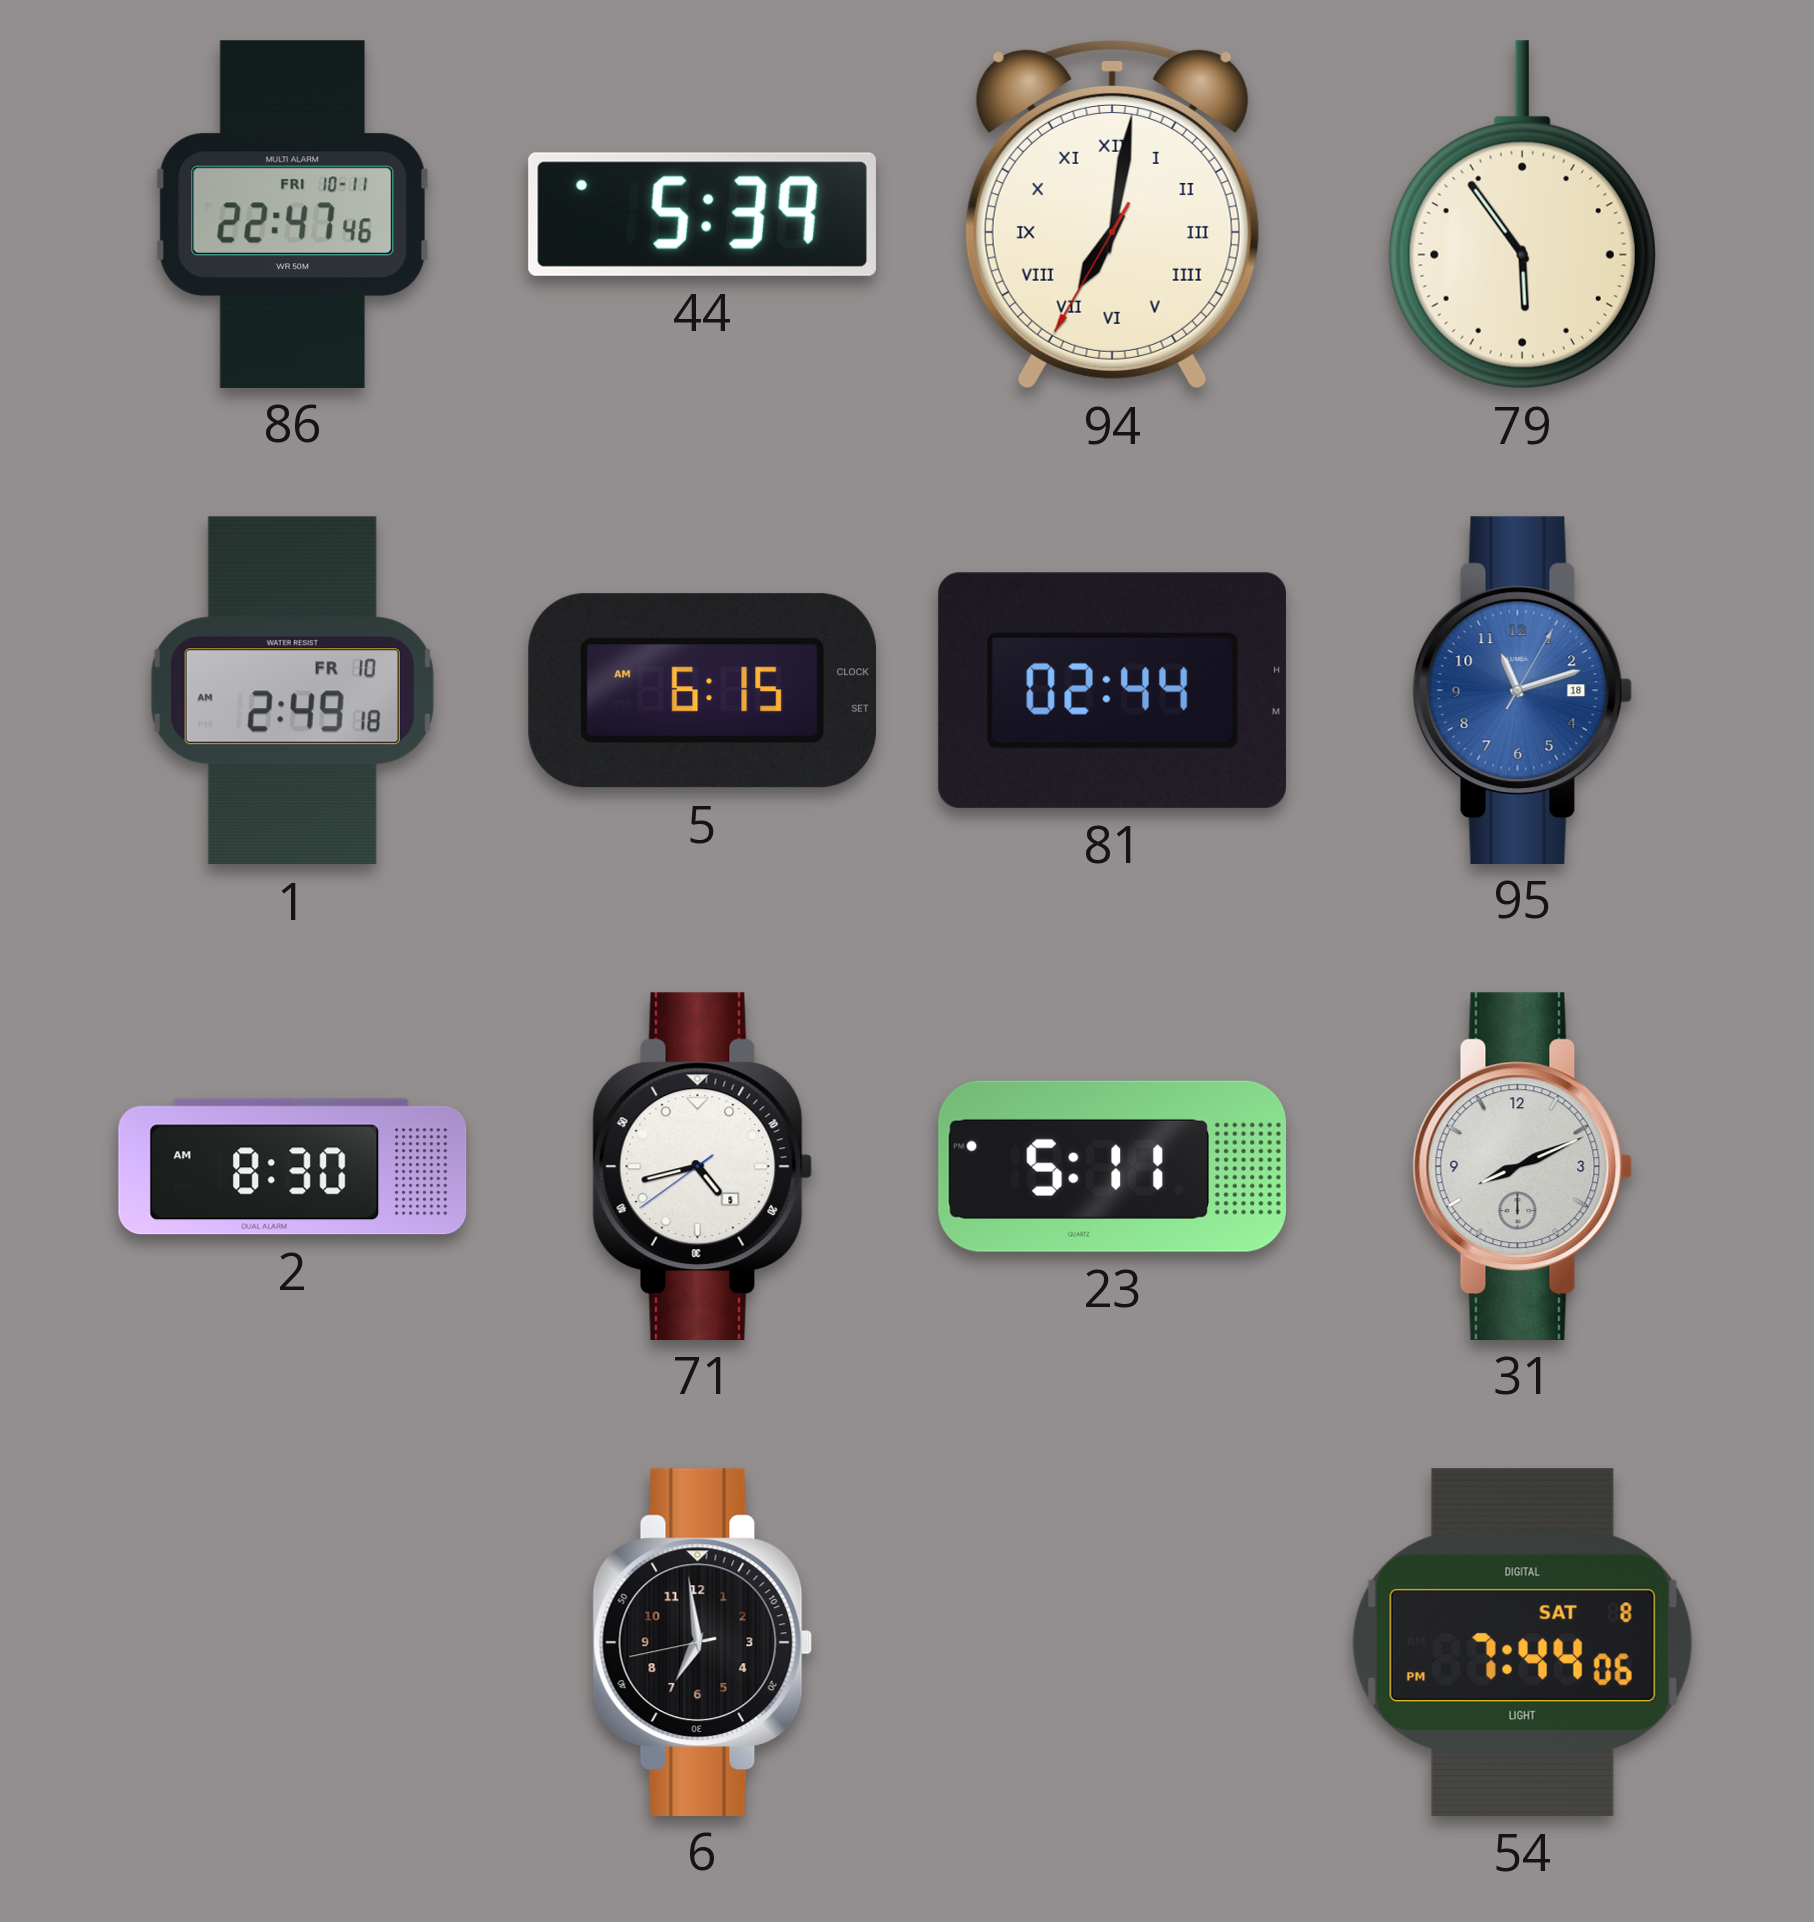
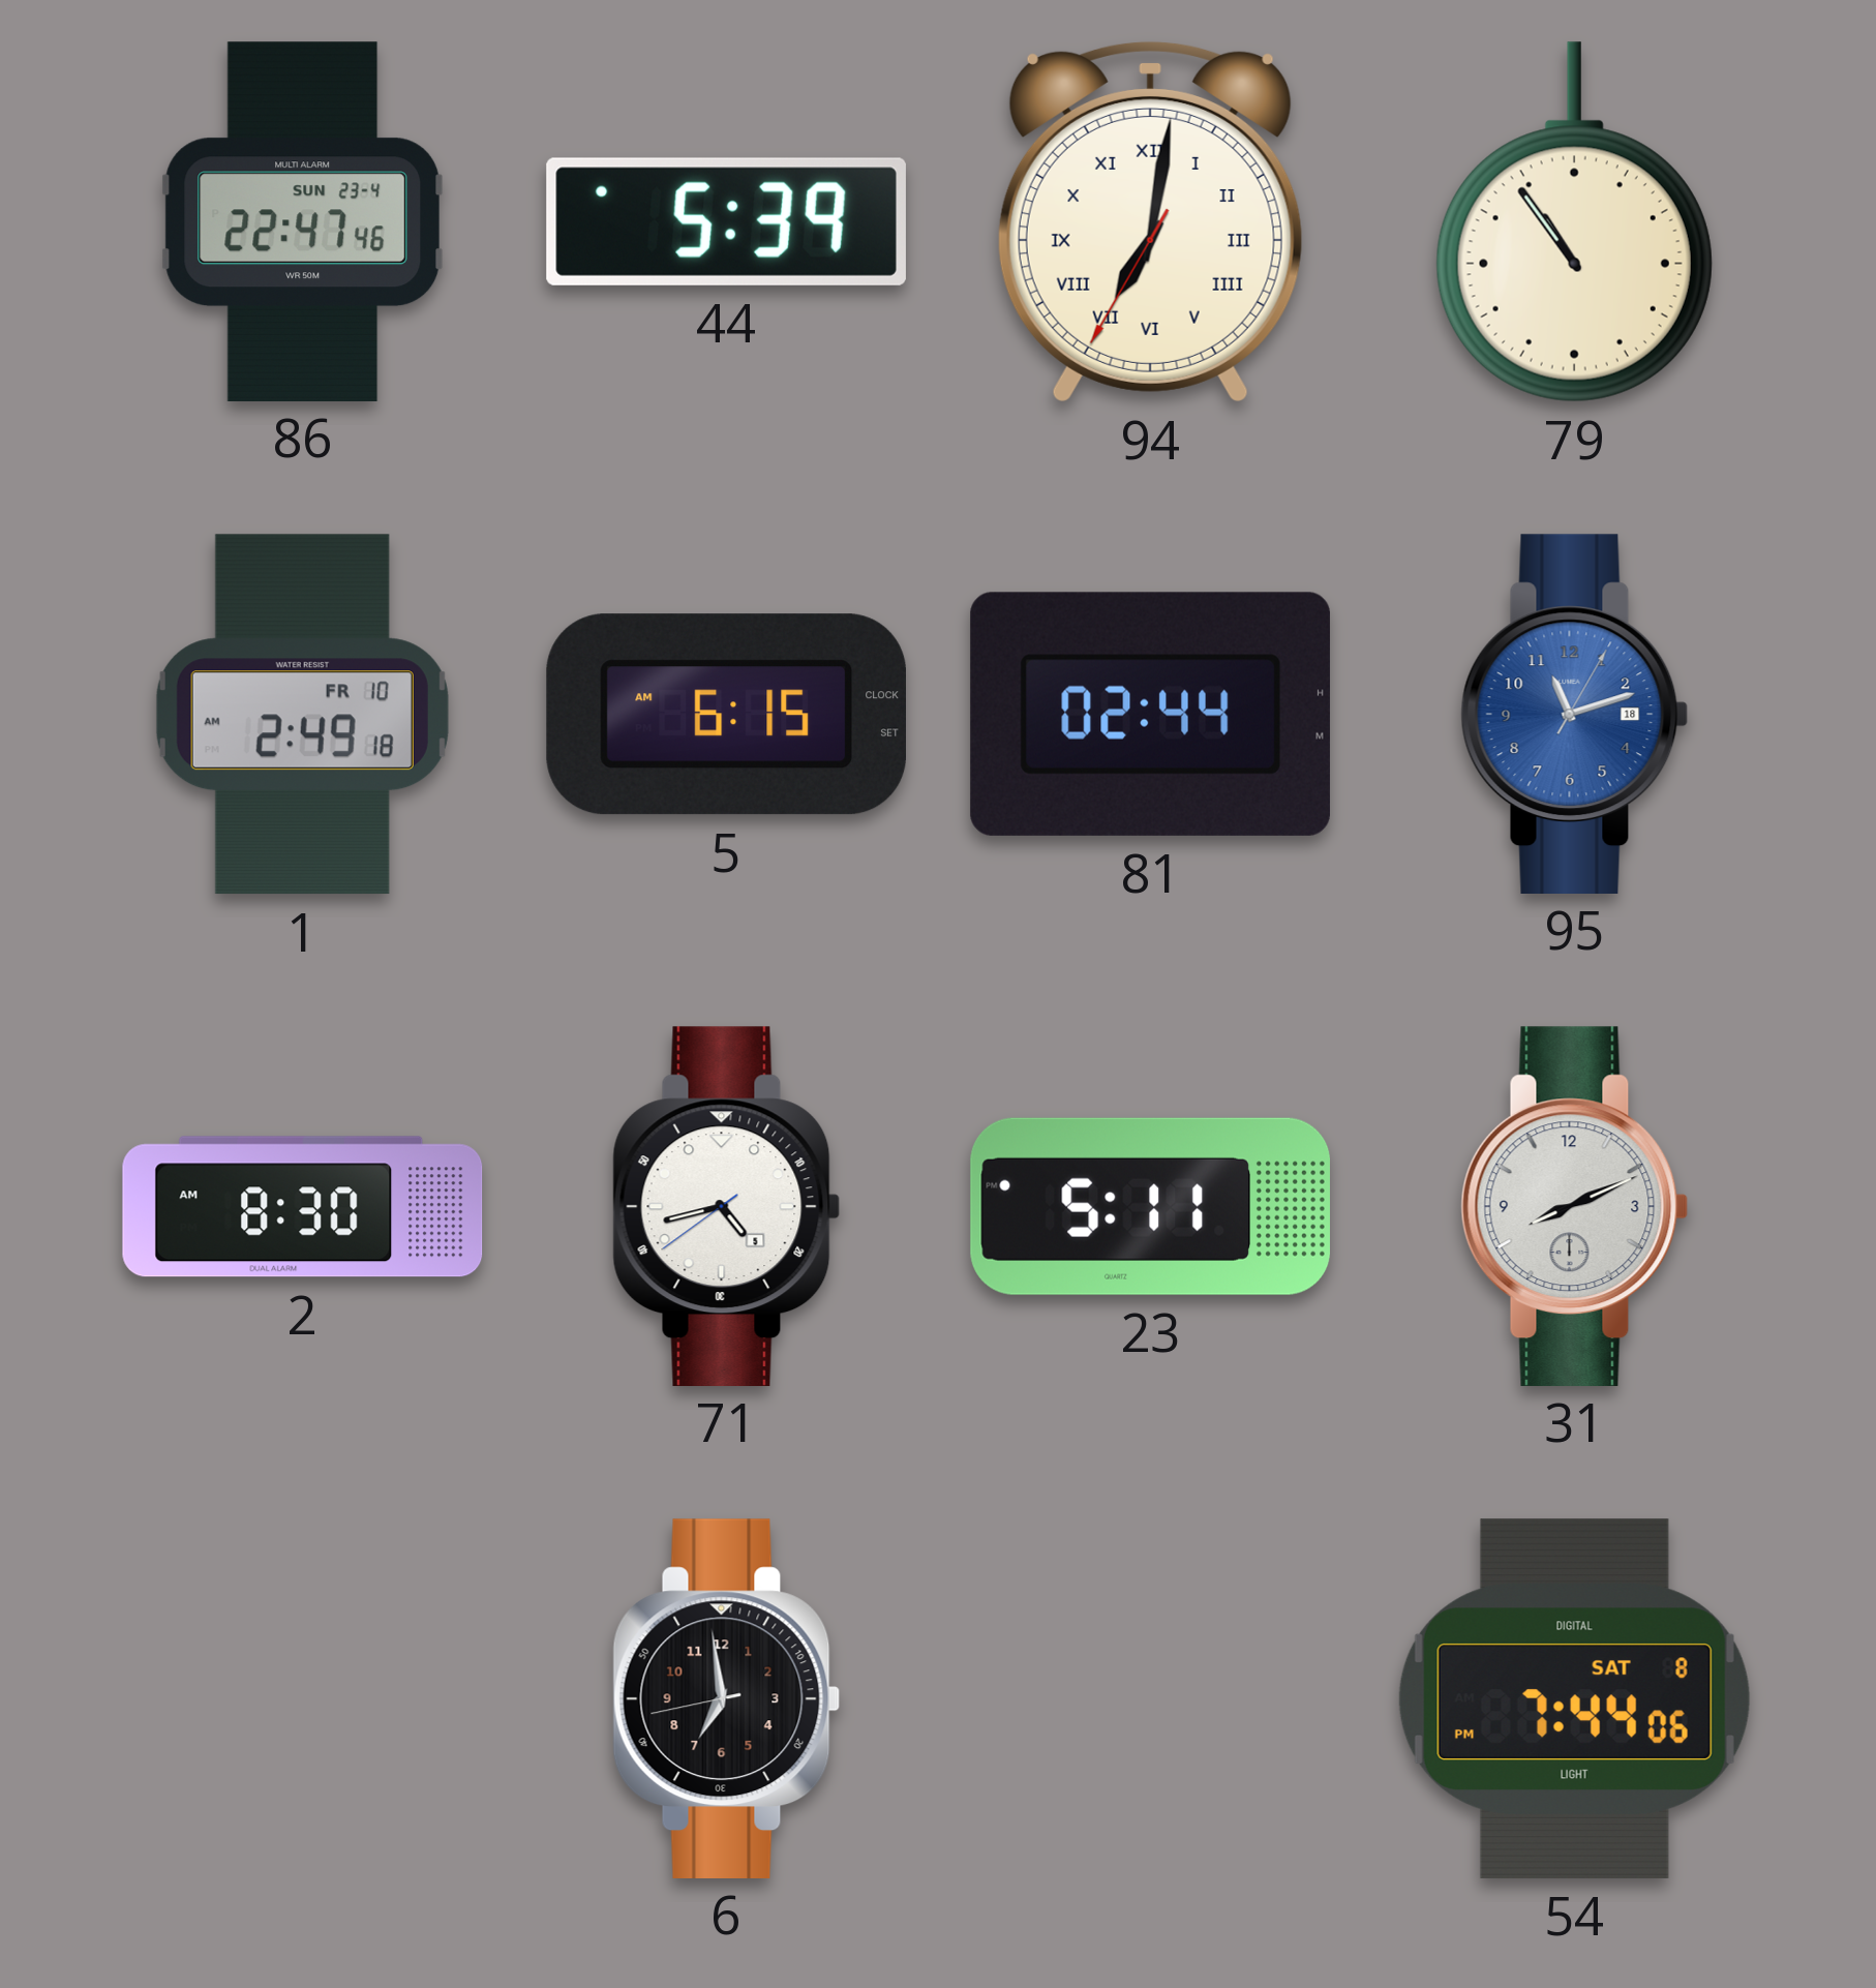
86 date: FRI 10-11 -> SUN 23-4 (302, 221)
79: 5:54 -> 10:54 (1574, 222)
